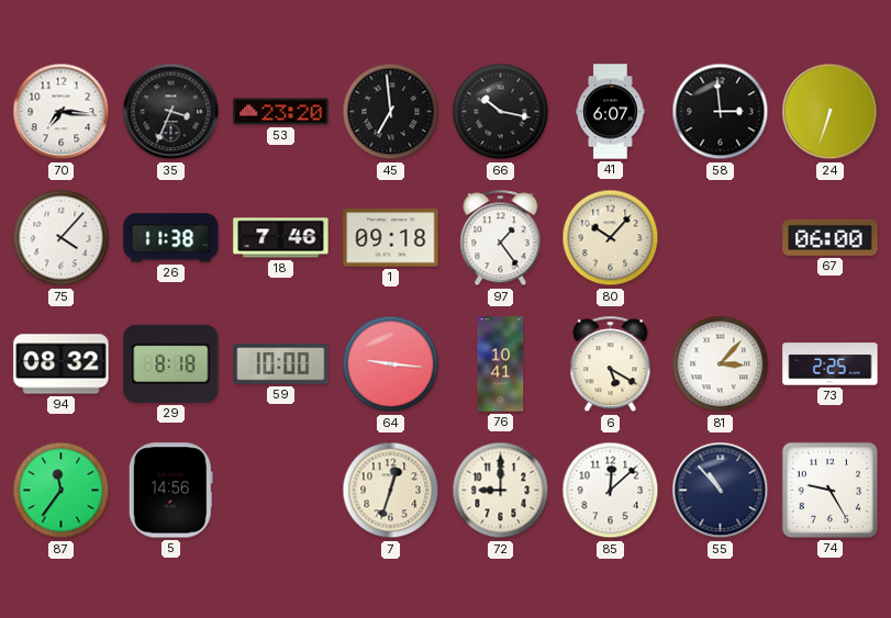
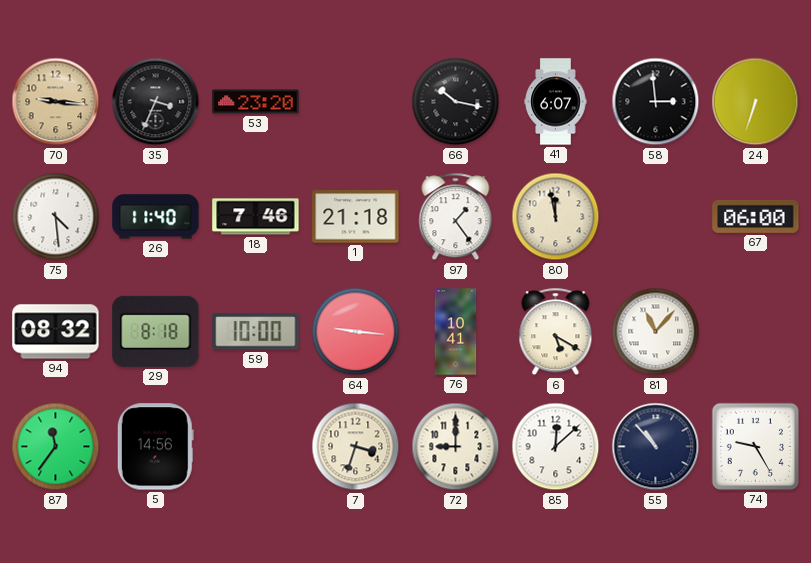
70: 7:16 -> 9:16 (56, 102)
70 dial: white -> champagne (56, 102)
45: 6:59 -> none (391, 112)
75: 4:07 -> 4:29 (56, 217)
26: 11:38 -> 11:40 (156, 217)
1: 09:18 -> 21:18 (356, 217)
80: 10:07 -> 11:58 (556, 217)
81: 3:07 -> 11:07 (656, 332)
73: 2:25 -> none (831, 364)
7: 12:33 -> 3:33 (356, 447)
